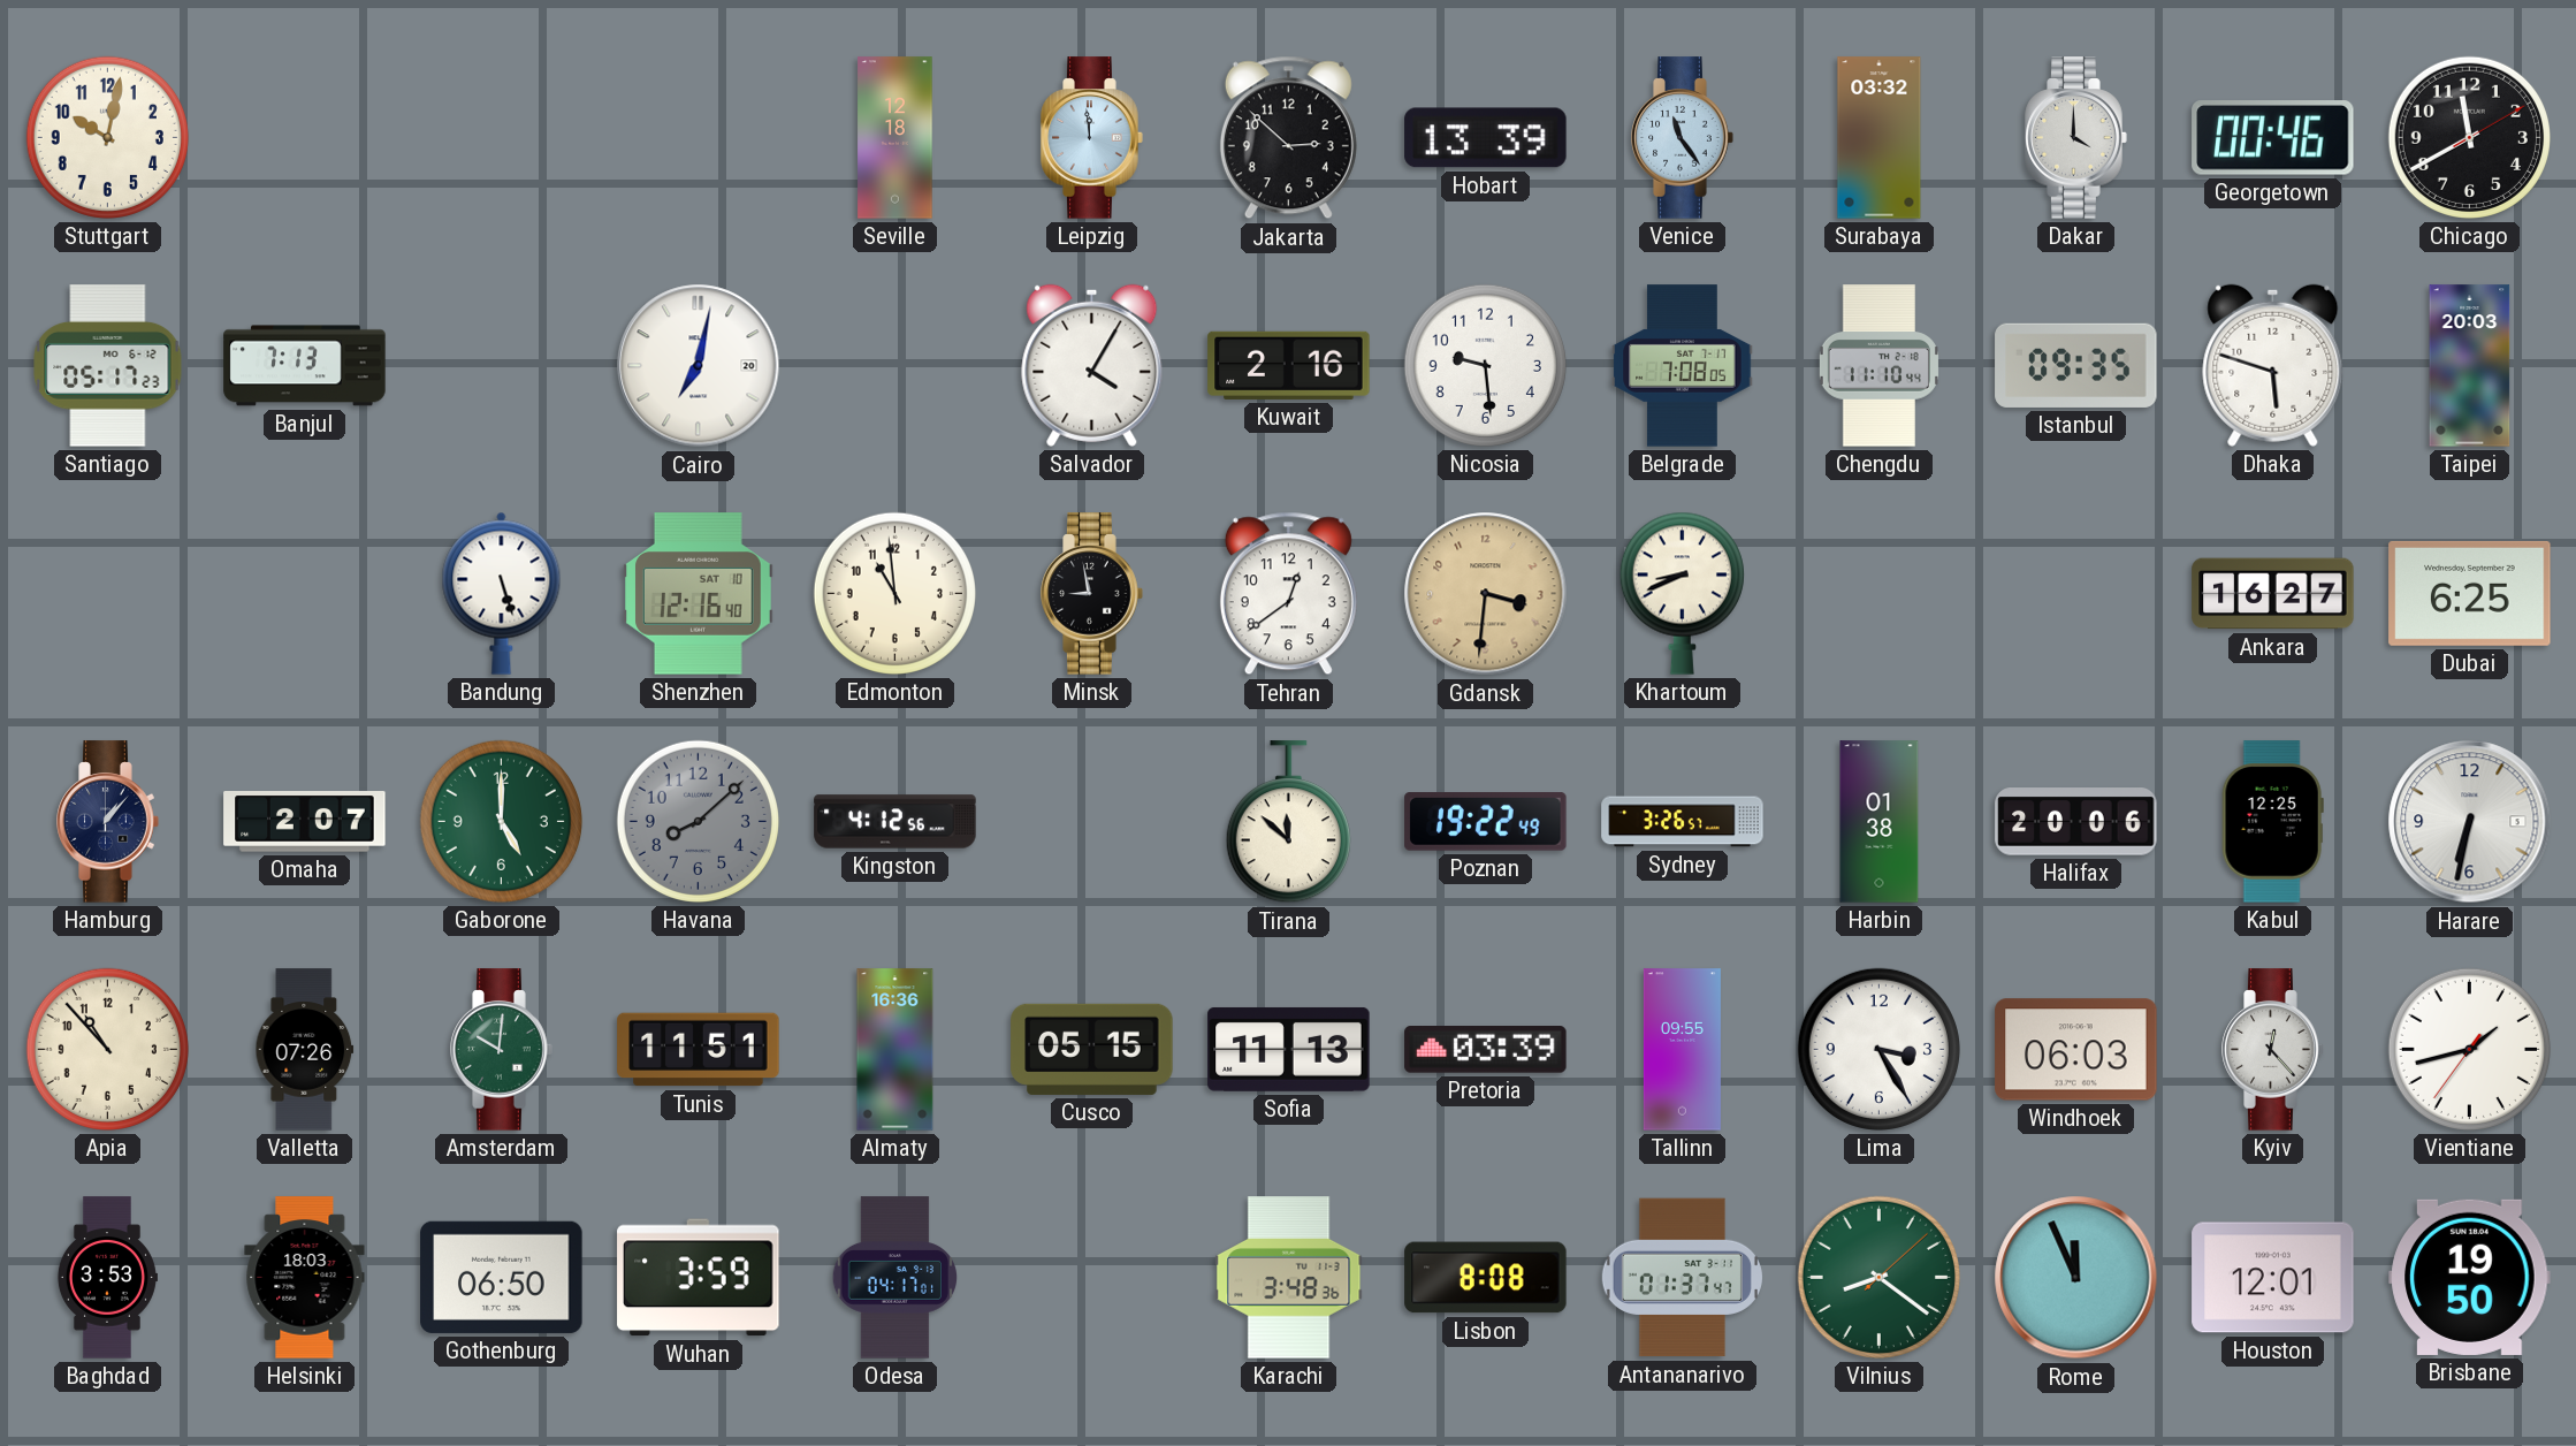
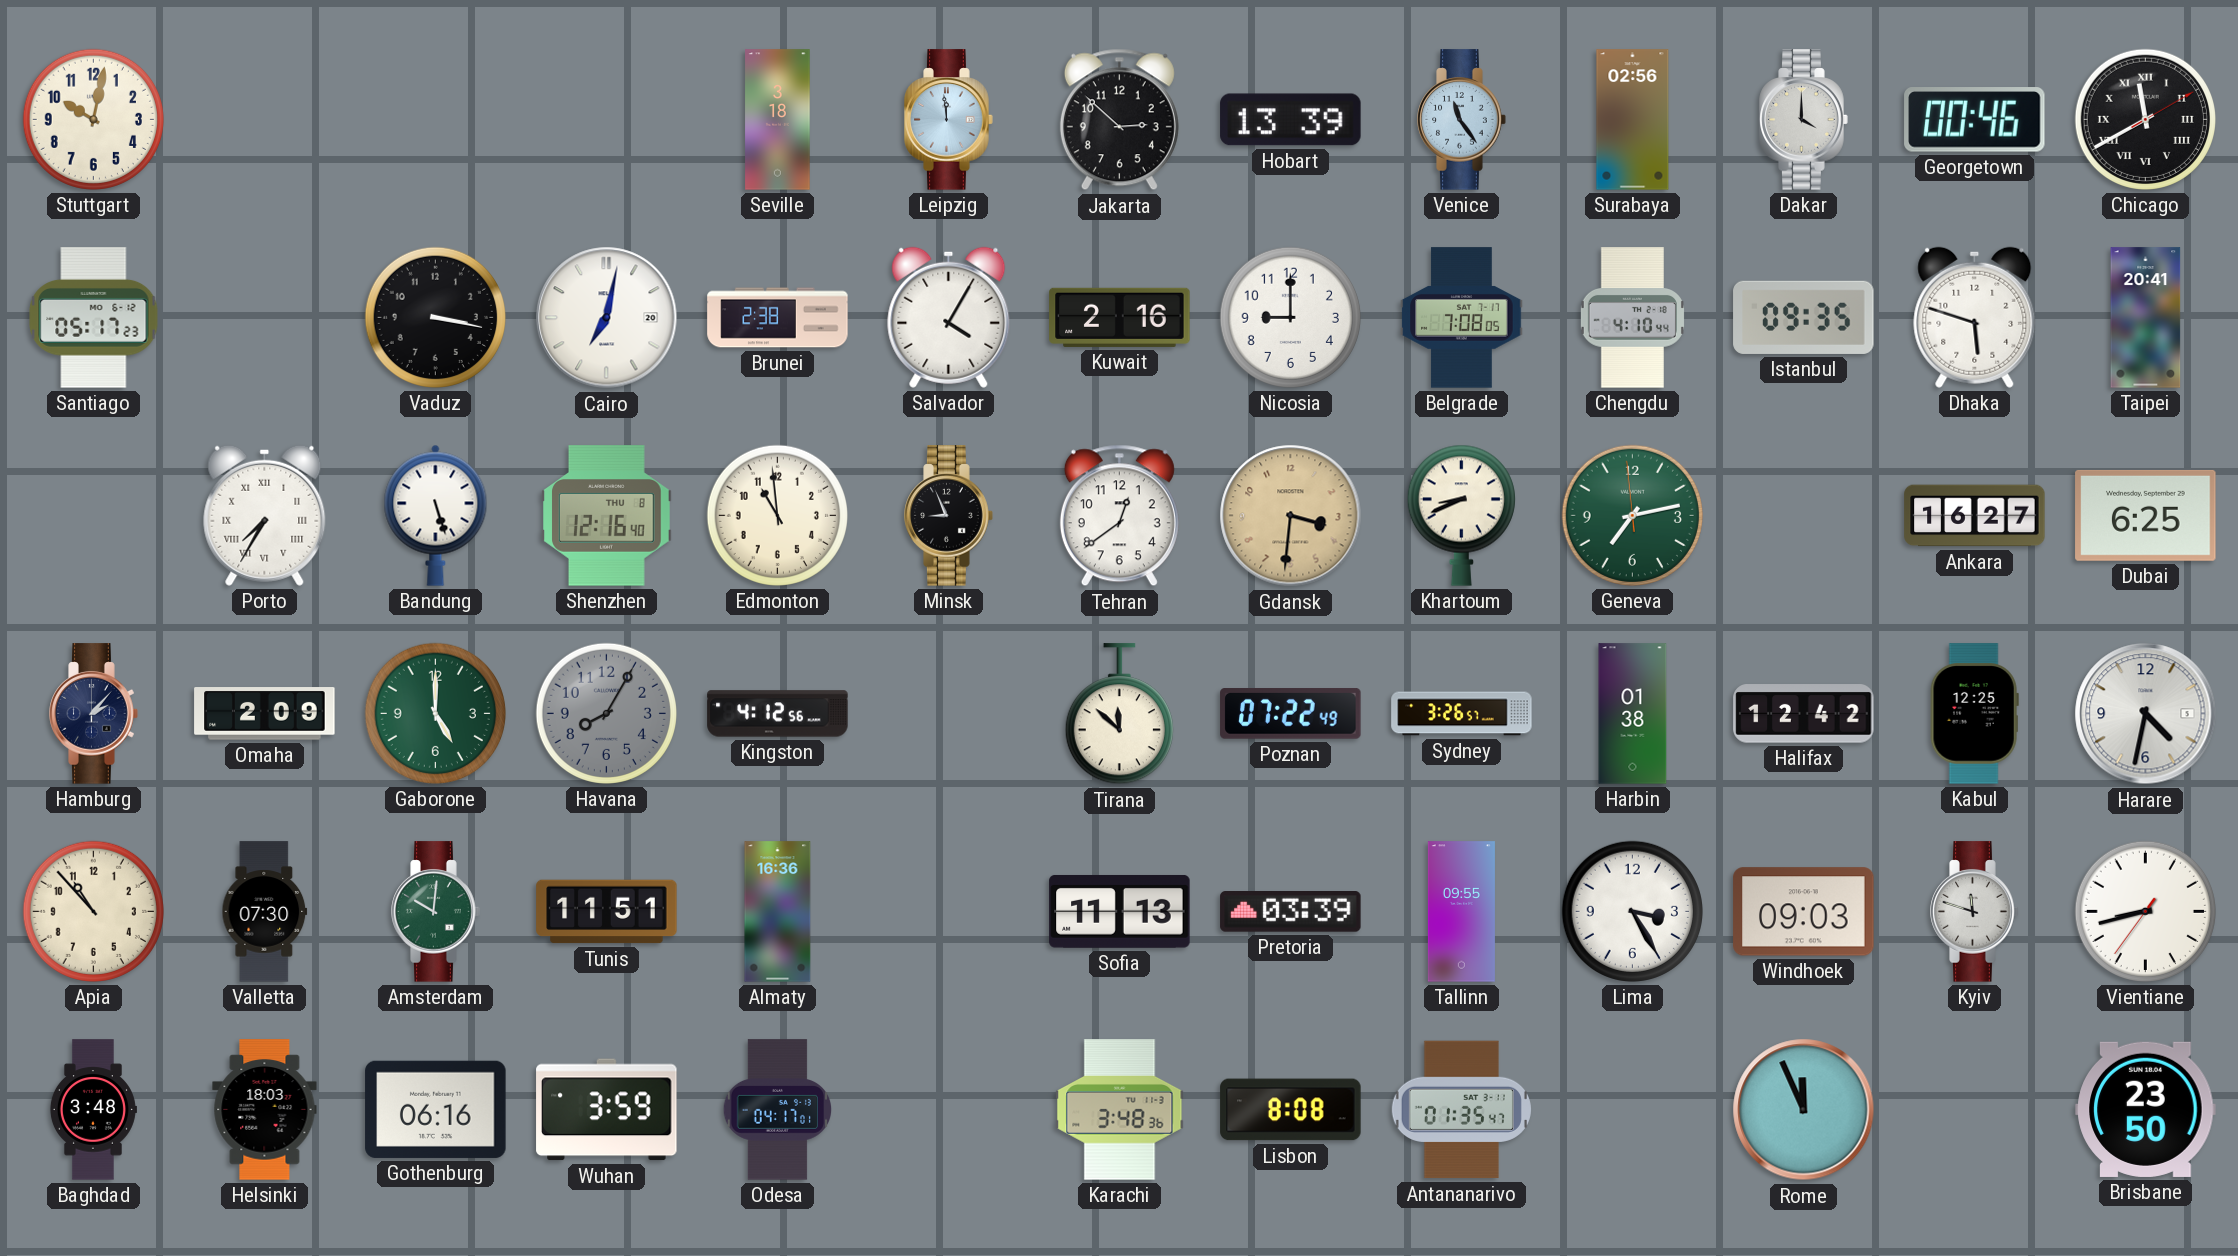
Seville: 12:18 -> 3:18 (778, 120)
Surabaya: 03:32 -> 02:56 (1633, 120)
Chicago numerals: Arabic -> Roman (2145, 119)
Banjul: 7:13 -> none (305, 366)
Vaduz: none -> 3:17 (435, 317)
Brunei: none -> 2:38 (778, 318)
Nicosia: 9:29 -> 9:00 (1290, 317)
Chengdu: 11:10 -> 4:10 (1632, 318)
Taipei: 20:03 -> 20:41 (2146, 318)
Porto: none -> 7:35 (265, 515)
Shenzhen date: SAT 10 -> THU 8 (607, 516)
Minsk: 8:58 -> 8:56 (949, 516)
Geneva: none -> 7:12 (1632, 515)
Hamburg: 1:07 -> 2:07 (94, 714)
Omaha: 2:07 -> 2:09 (265, 714)
Havana: 8:08 -> 8:05 (606, 713)
Poznan: 19:22 -> 07:22 (1291, 714)
Halifax: 20:06 -> 12:42 (1804, 714)
Harare: 6:32 -> 4:32 (2146, 714)
Valletta: 07:26 -> 07:30 (265, 912)
Cusco: 05:15 -> none (1092, 1049)
Windhoek: 06:03 -> 09:03 (1804, 912)
Kyiv: 12:23 -> 11:48 (1975, 912)
Vientiane: 1:42 -> 8:42 (2145, 911)
Baghdad: 3:53 -> 3:48 (93, 1110)
Gothenburg: 06:50 -> 06:16 (436, 1109)
Antananarivo: 01:37 -> 01:35 (1461, 1110)
Vilnius: 8:21 -> none (1878, 1277)
Houston: 12:01 -> none (2273, 1278)
Brisbane: 19:50 -> 23:50 (2146, 1109)
